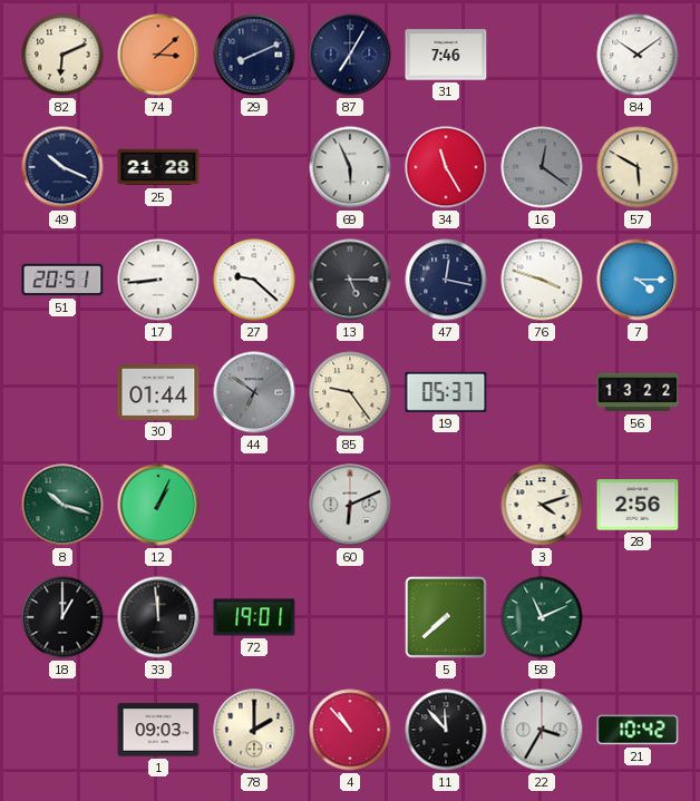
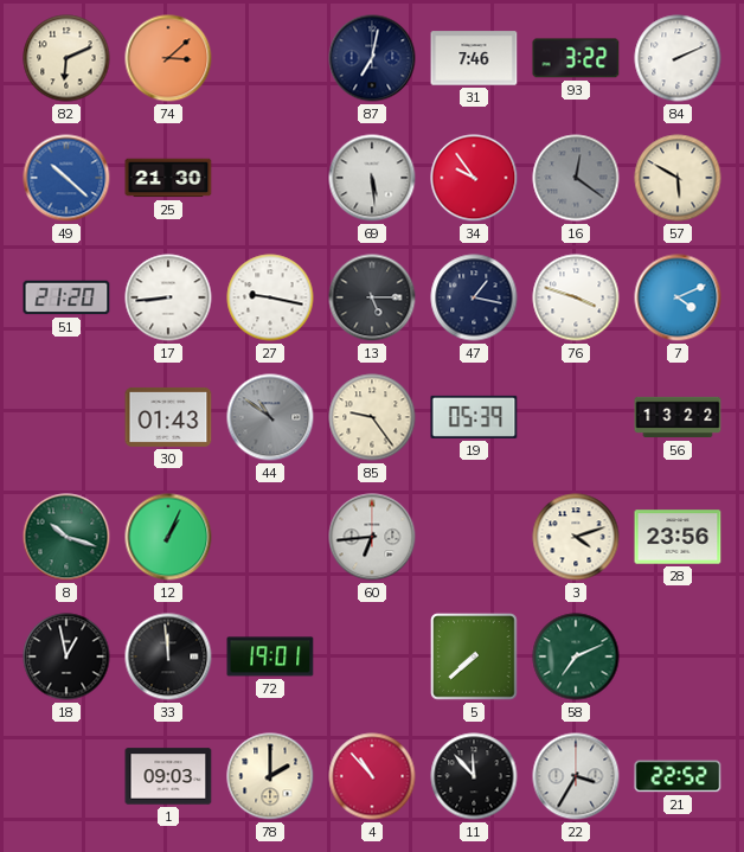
29: 8:11 -> none (254, 55)
87: 7:05 -> 7:02 (372, 58)
93: none -> 3:22 (576, 58)
84: 10:09 -> 2:11 (678, 58)
49: 10:19 -> 10:22 (66, 178)
49 dial: navy -> blue (66, 178)
25: 21:28 -> 21:30 (168, 178)
69: 5:56 -> 5:29 (372, 178)
34: 11:25 -> 9:54 (474, 178)
51: 20:51 -> 21:20 (66, 297)
27: 9:22 -> 9:17 (270, 297)
47: 12:17 -> 1:17 (474, 297)
7: 4:15 -> 4:11 (678, 297)
30: 01:44 -> 01:43 (168, 417)
44: 6:51 -> 10:51 (270, 417)
19: 05:37 -> 05:39 (474, 417)
60: 6:11 -> 6:44 (372, 537)
28: 2:56 -> 23:56 (678, 537)
18: 1:00 -> 12:58 (66, 656)
58: 11:11 -> 7:11 (576, 656)
21: 10:42 -> 22:52 (678, 776)
